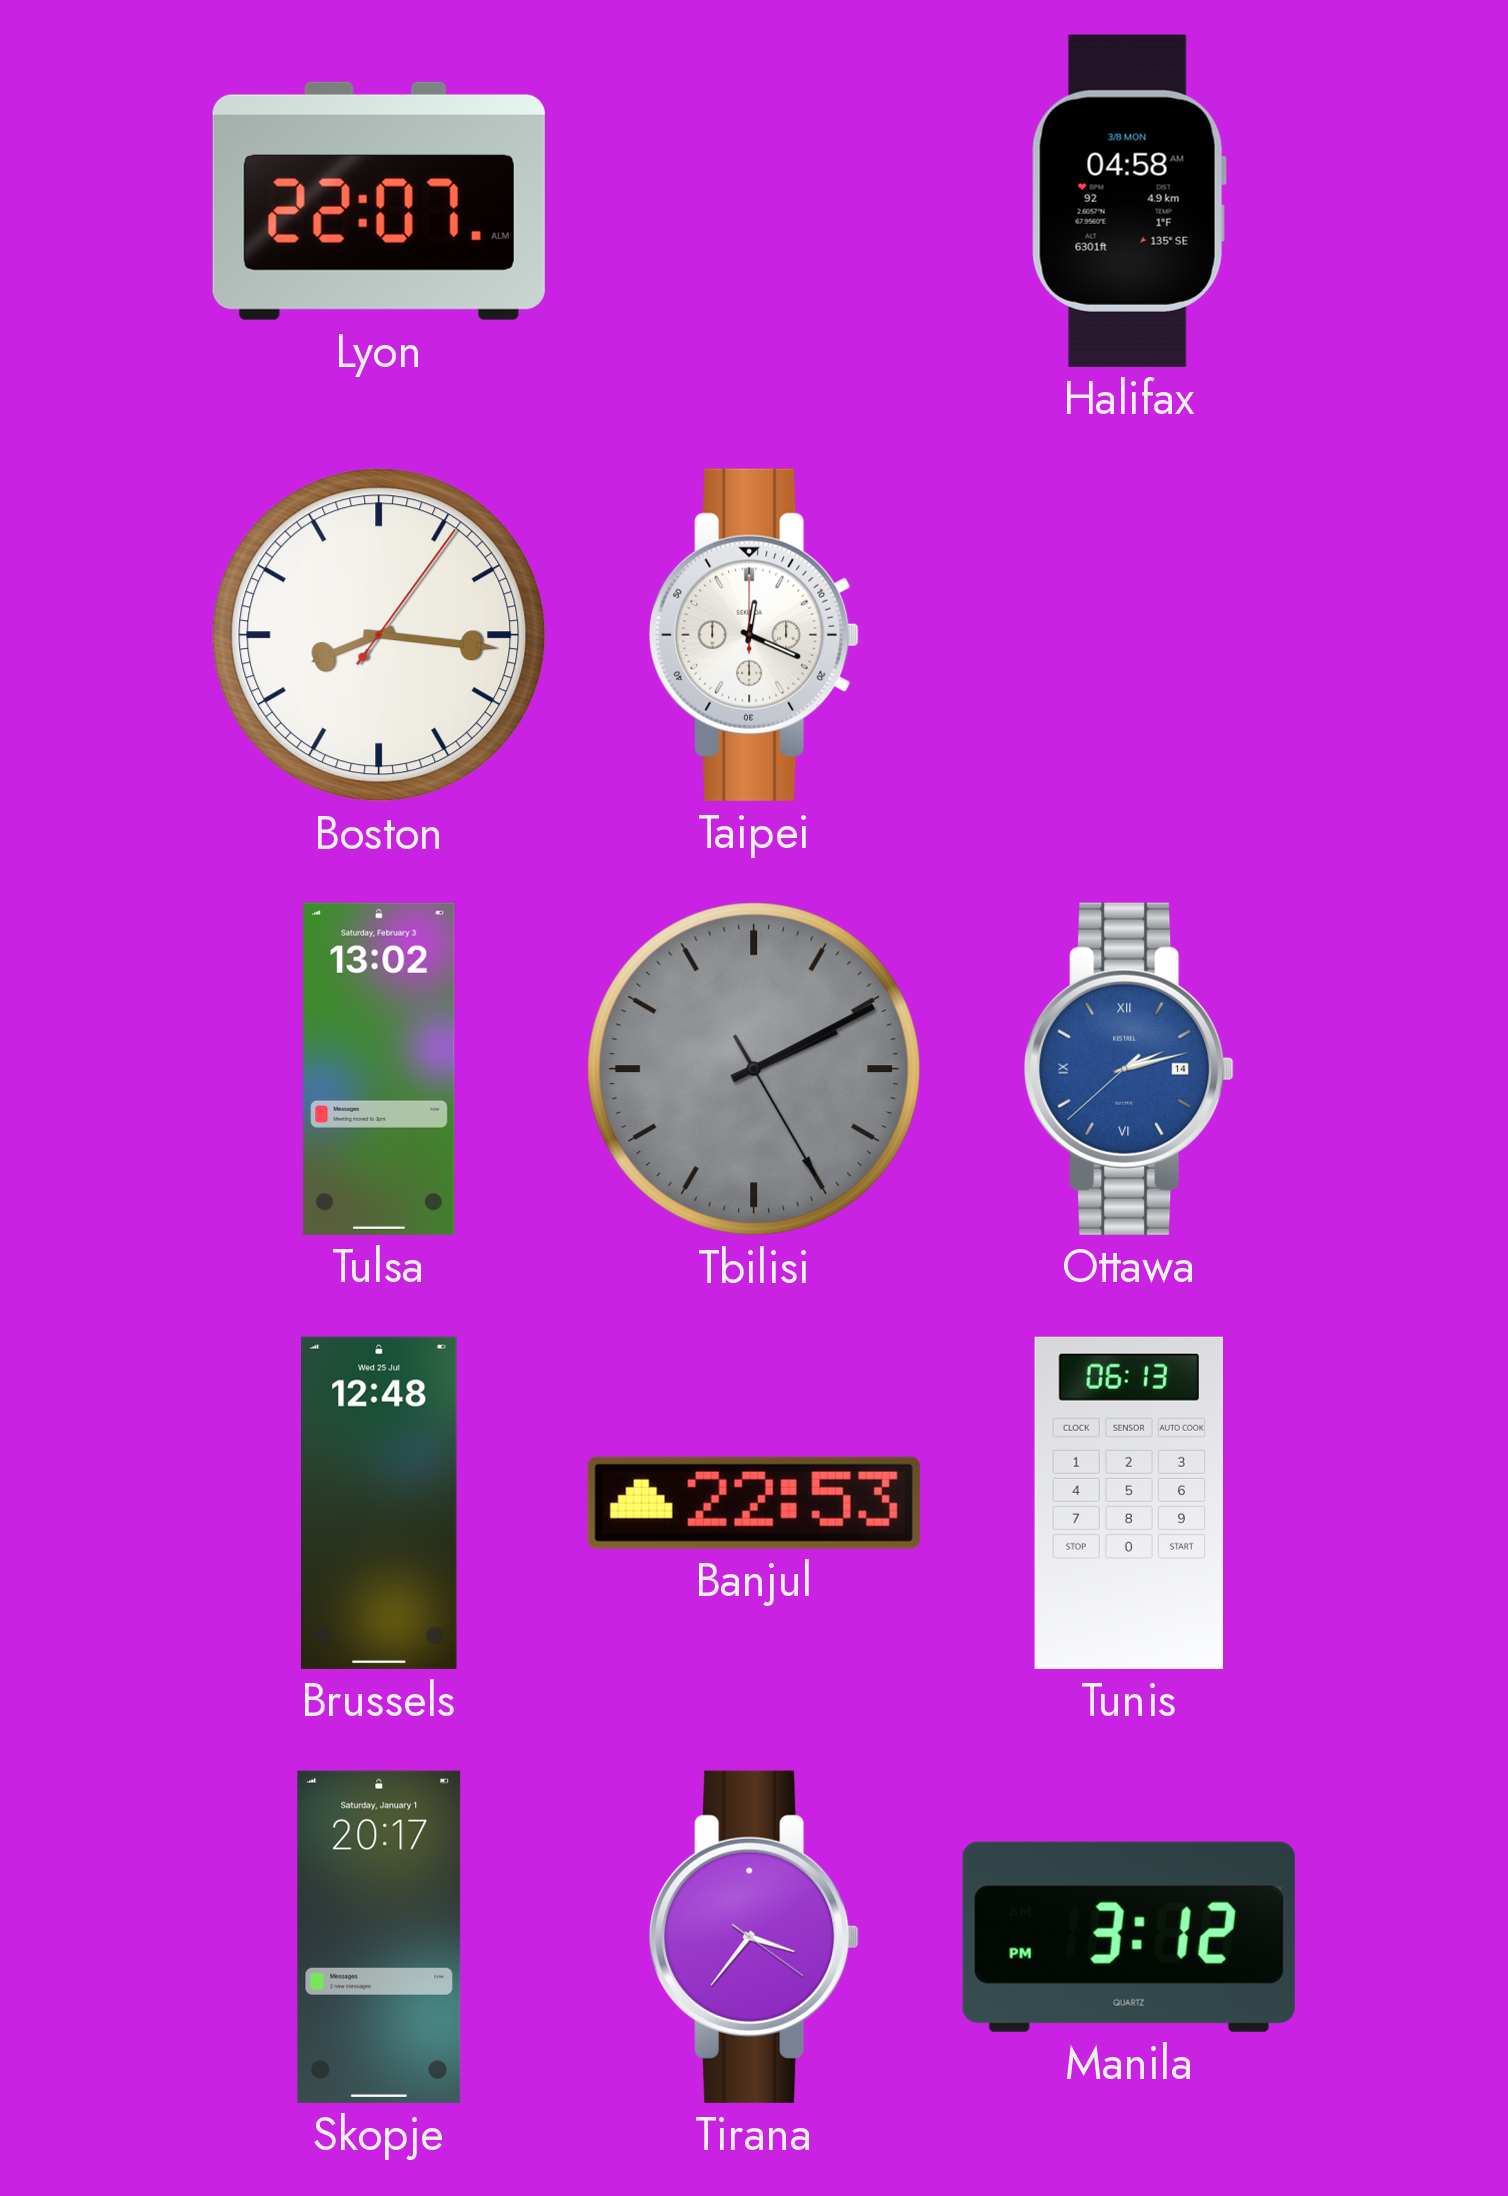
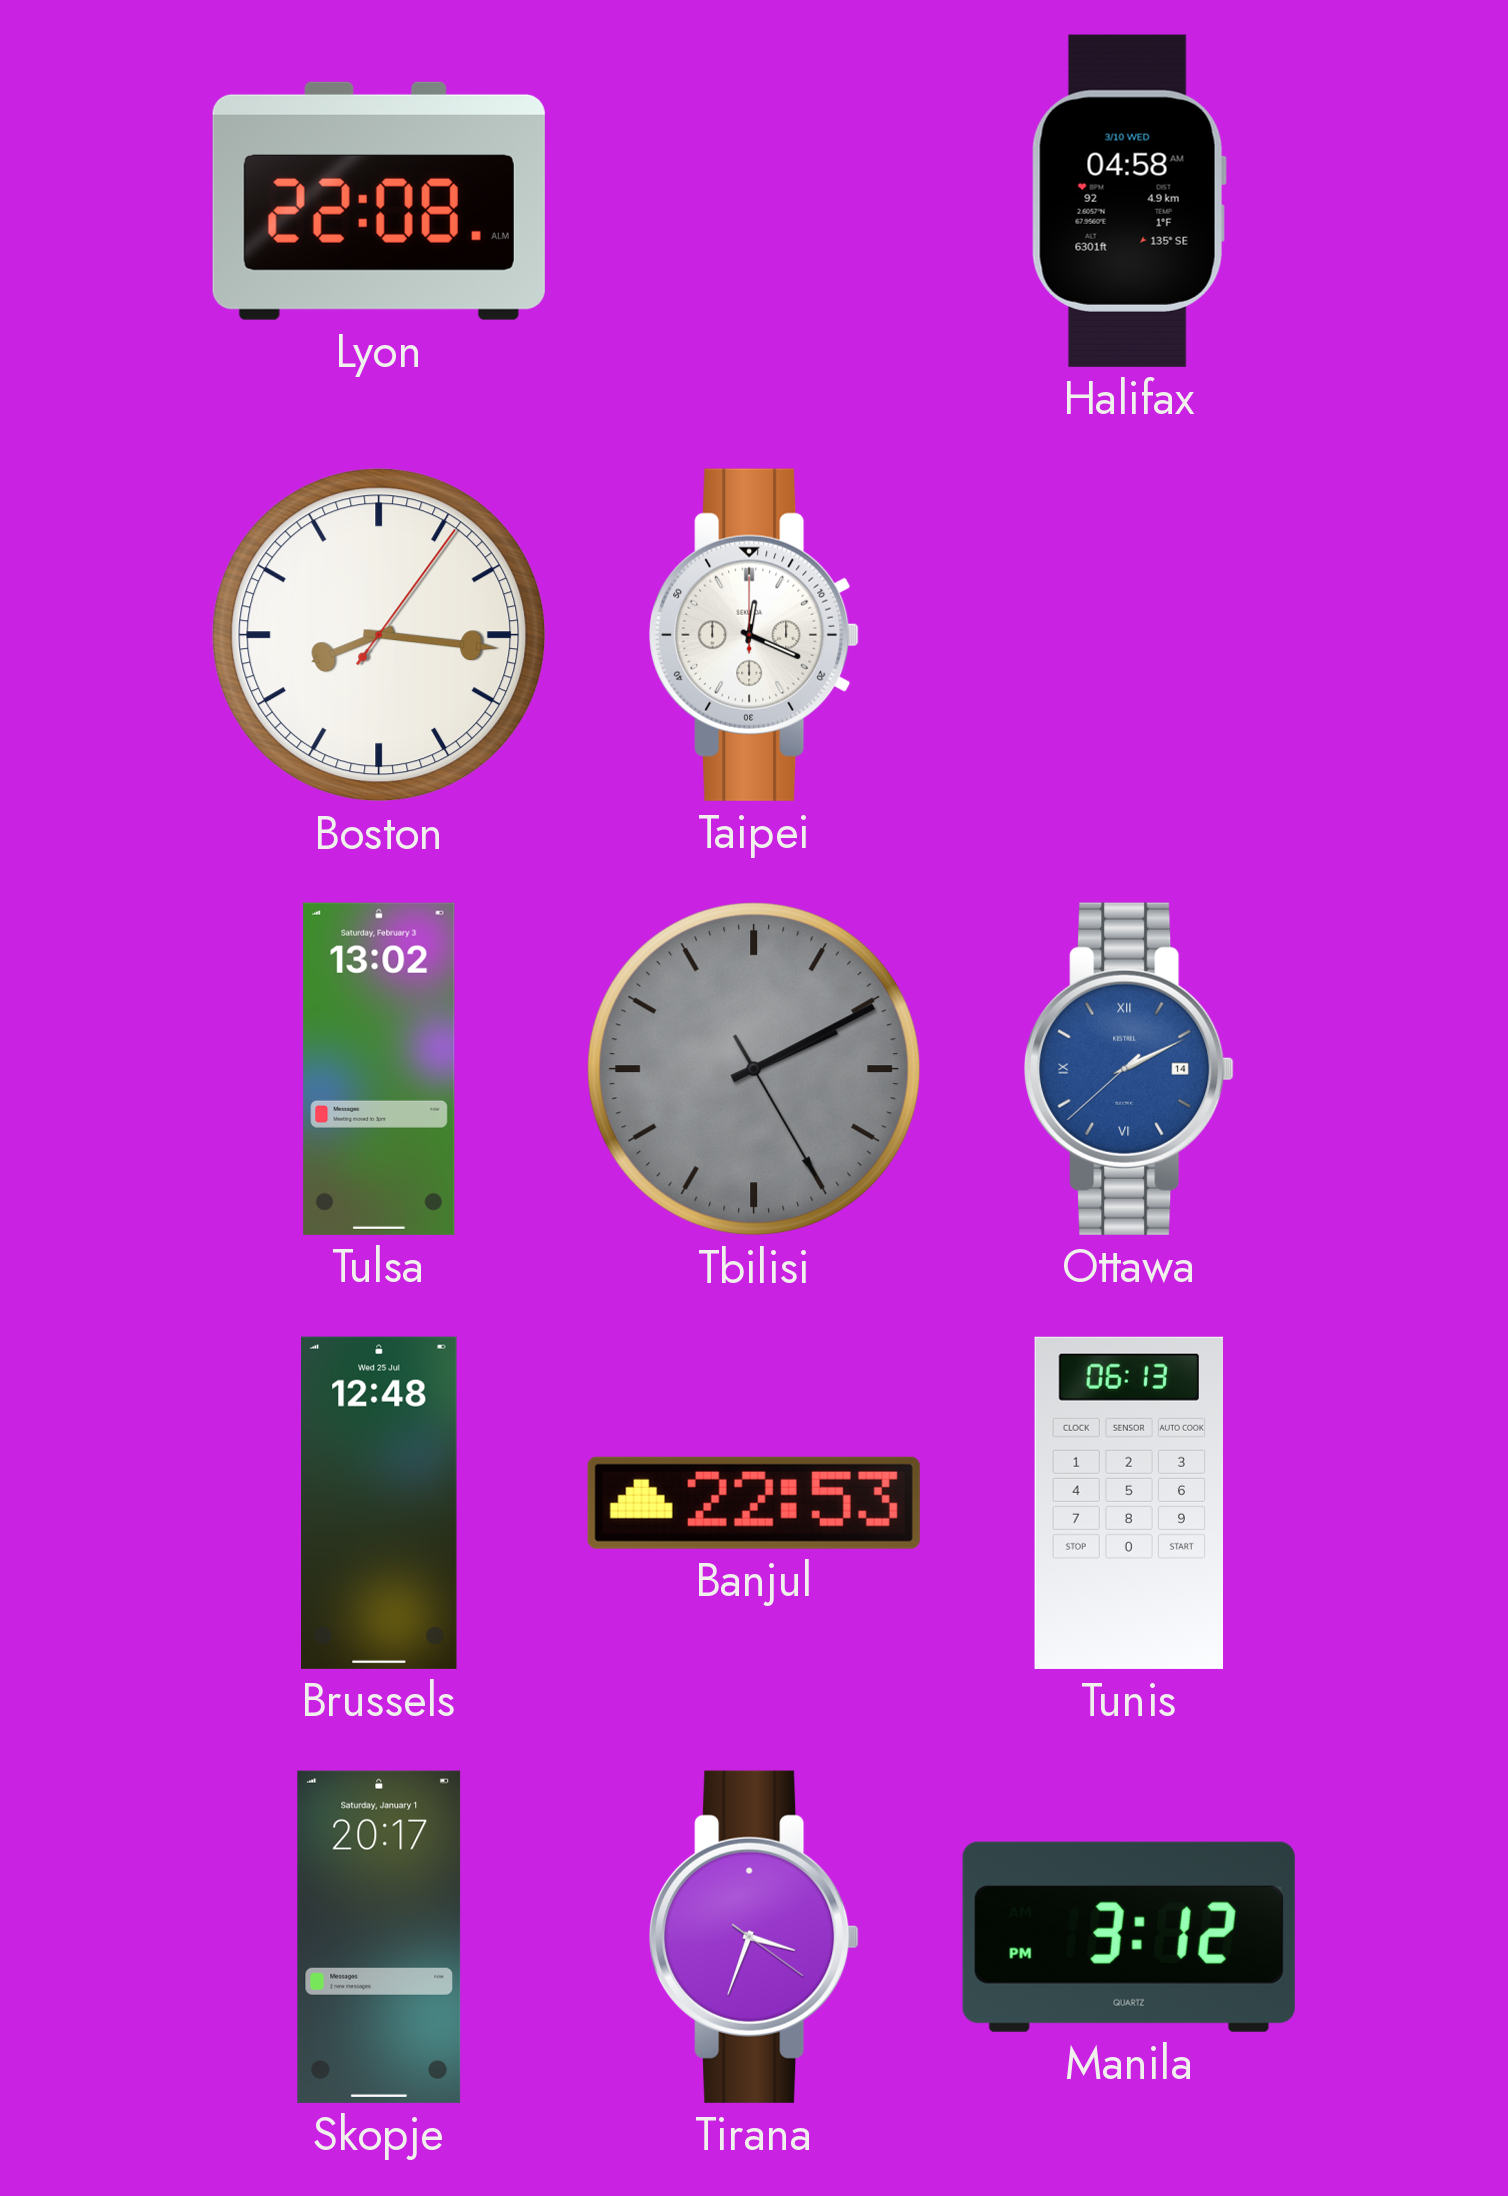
Lyon: 22:07 -> 22:08 (379, 201)
Halifax date: 3/8 MON -> 3/10 WED (1129, 201)
Ottawa: 2:12 -> 2:10 (1129, 1069)
Tirana: 3:36 -> 3:33 (754, 1937)
